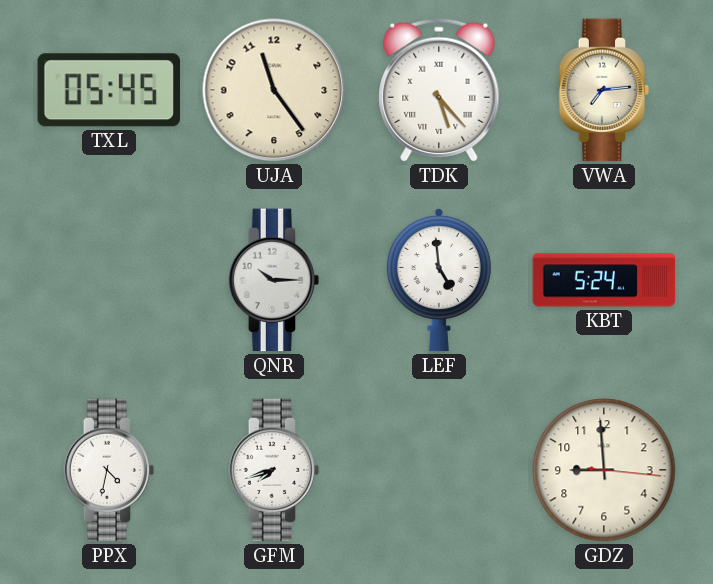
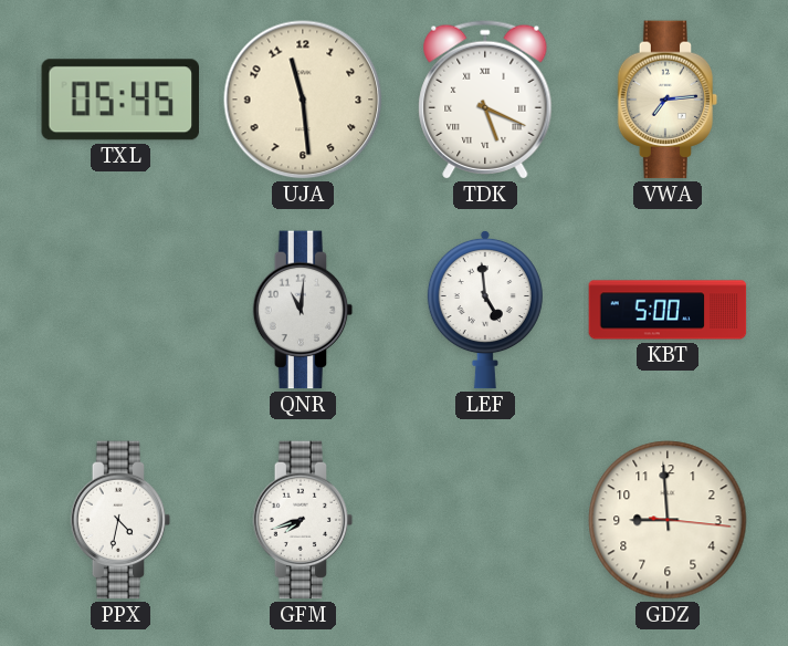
UJA: 11:24 -> 11:29 (303, 100)
TDK: 5:23 -> 5:19 (485, 100)
QNR: 10:15 -> 11:01 (303, 310)
KBT: 5:24 -> 5:00 (668, 310)
